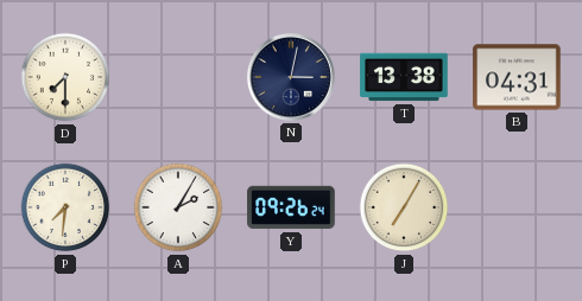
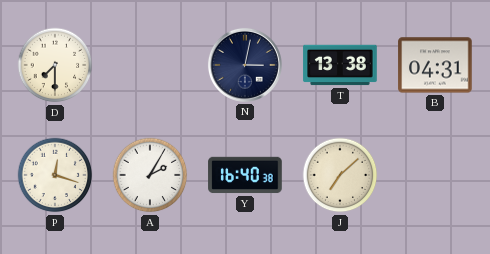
P: 7:31 -> 12:18 (55, 175)
Y: 09:26 -> 16:40 (245, 175)
J: 7:05 -> 7:08 (340, 175)
